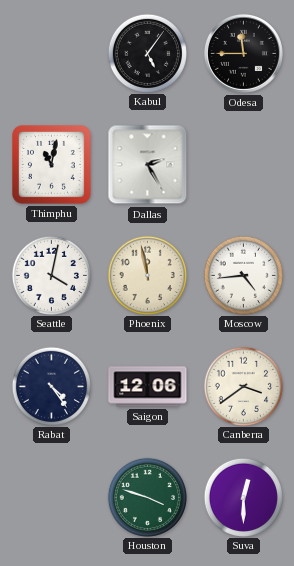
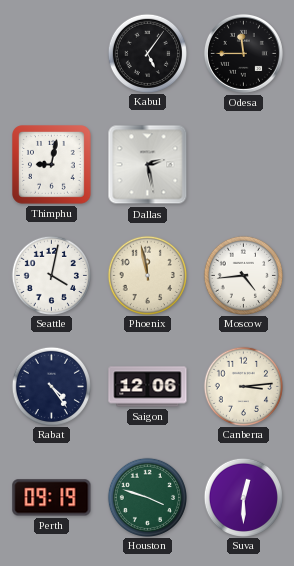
Thimphu: 11:02 -> 9:02 (52, 165)
Dallas: 2:25 -> 2:28 (148, 165)
Canberra: 3:39 -> 3:14 (243, 386)
Perth: none -> 09:19 (52, 498)
